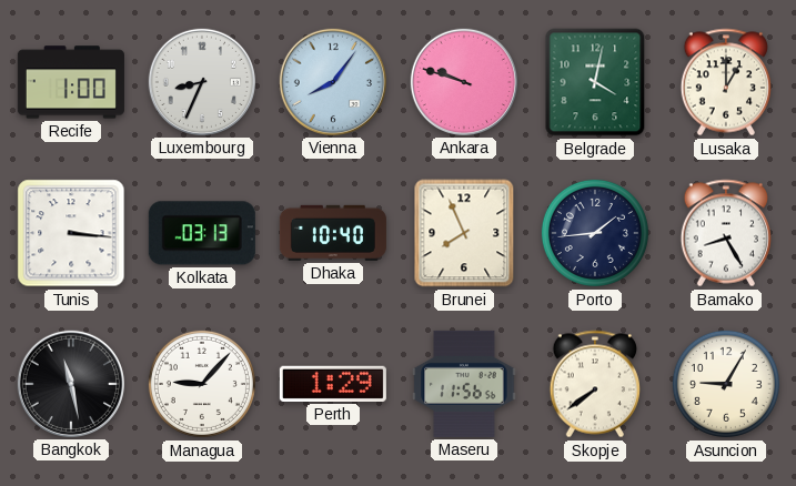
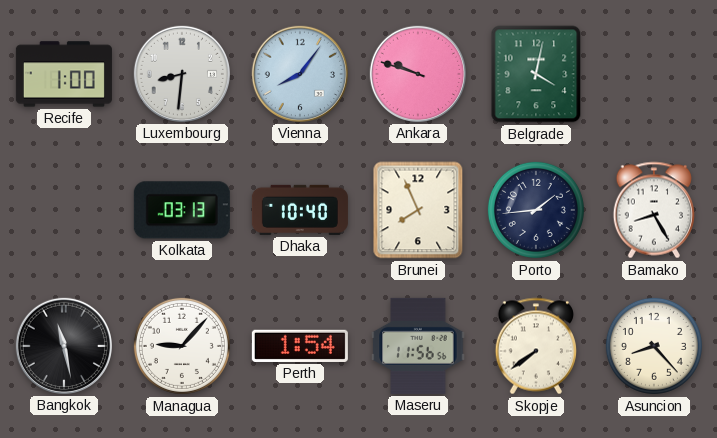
Luxembourg: 8:34 -> 8:31 (182, 74)
Lusaka: 1:00 -> none (725, 82)
Tunis: 3:16 -> none (71, 233)
Perth: 1:29 -> 1:54 (300, 346)
Asuncion: 9:05 -> 8:23 (654, 346)
